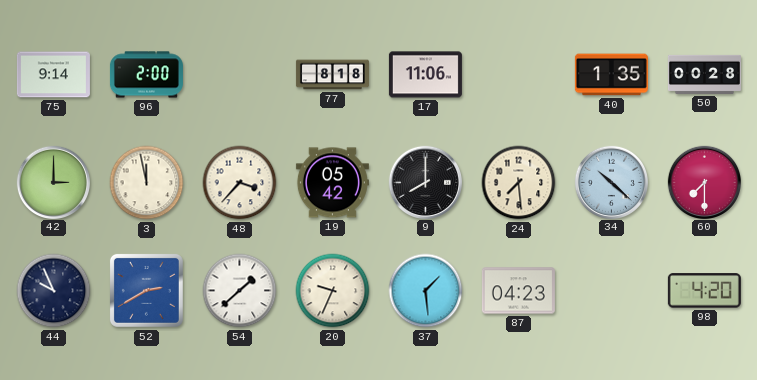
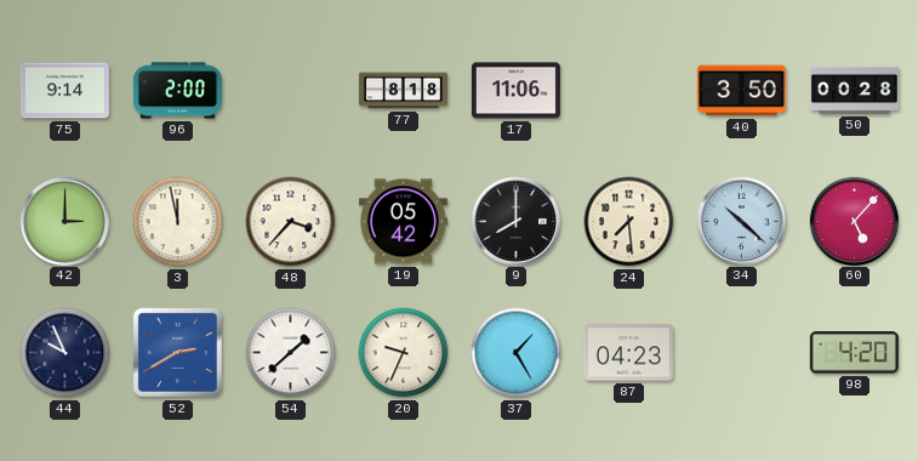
40: 1:35 -> 3:50 (741, 91)
60: 7:30 -> 5:07 (854, 221)
37: 1:29 -> 1:25 (517, 353)
